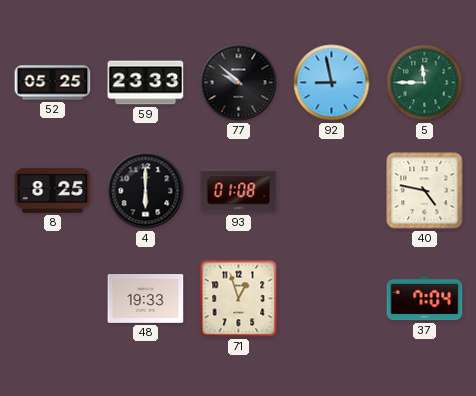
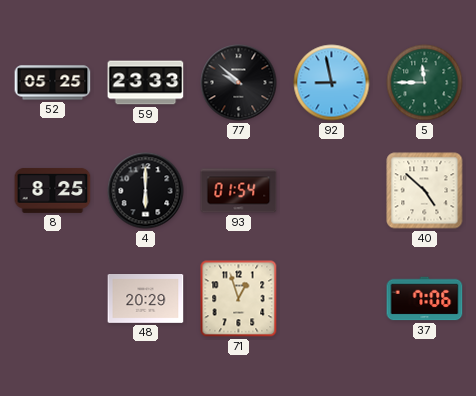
93: 01:08 -> 01:54 (239, 191)
40: 4:47 -> 4:52 (425, 191)
48: 19:33 -> 20:29 (146, 299)
37: 7:04 -> 7:06 (425, 299)
